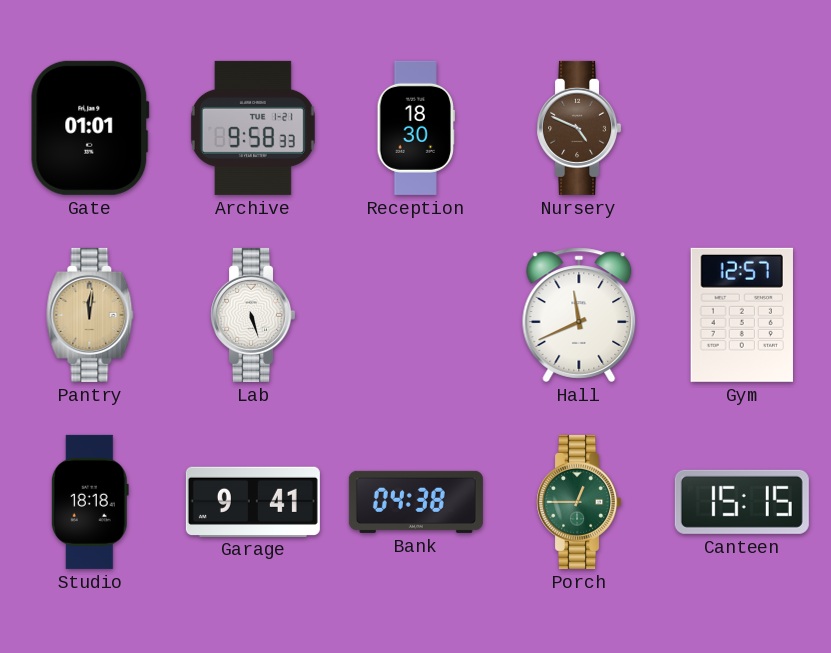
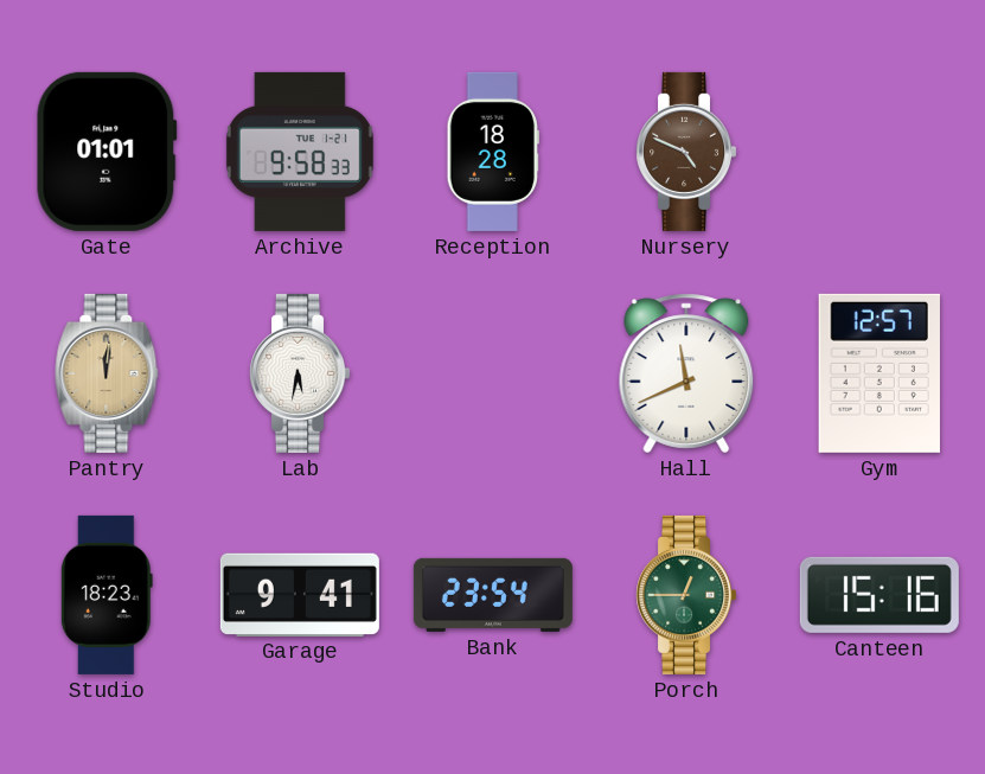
Reception: 18:30 -> 18:28 (493, 152)
Lab: 5:27 -> 5:32 (300, 373)
Studio: 18:18 -> 18:23 (107, 595)
Bank: 04:38 -> 23:54 (493, 595)
Canteen: 15:15 -> 15:16 (880, 595)
